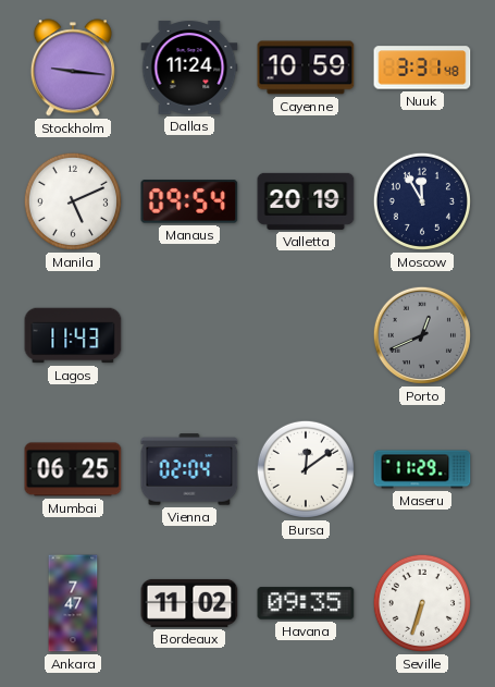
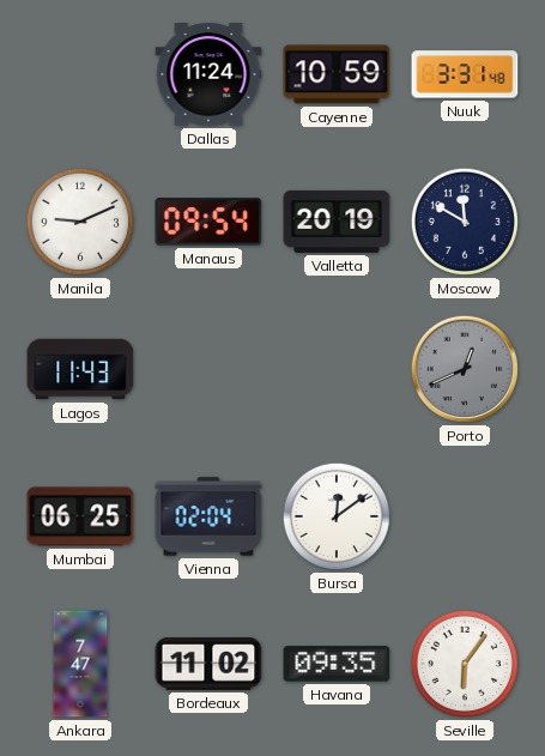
Stockholm: 9:16 -> none (73, 68)
Manila: 5:11 -> 9:11 (80, 222)
Moscow: 11:55 -> 11:50 (465, 222)
Maseru: 11:29 -> none (422, 469)
Seville: 6:33 -> 6:06 (465, 664)
